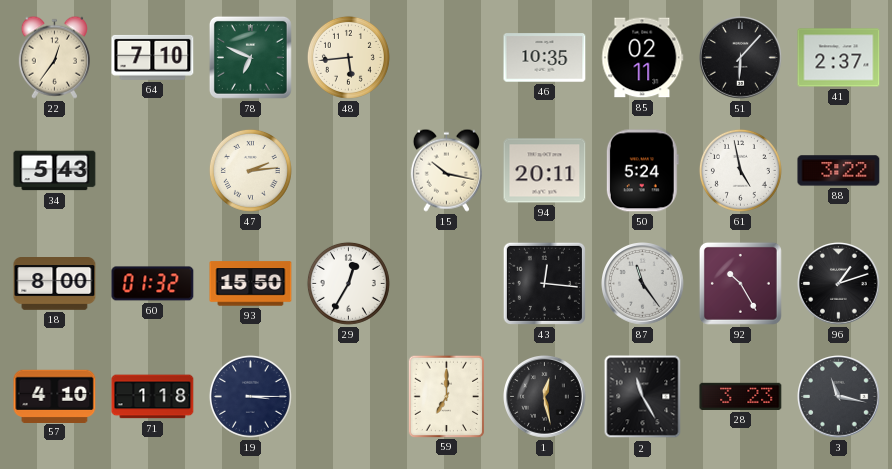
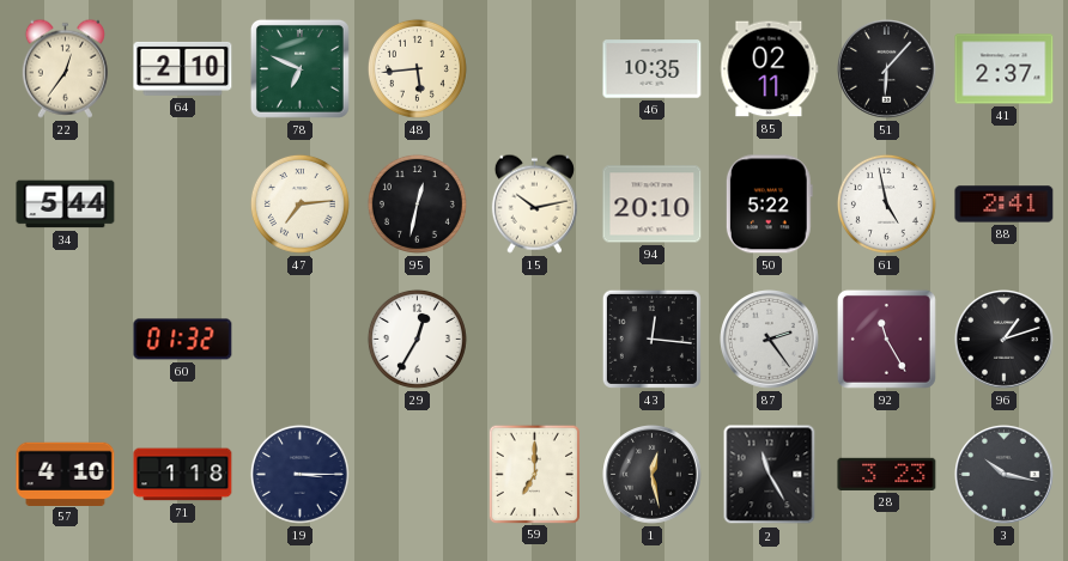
64: 7:10 -> 2:10 (183, 68)
34: 5:43 -> 5:44 (66, 205)
47: 2:14 -> 7:14 (299, 203)
95: none -> 12:32 (417, 203)
15: 10:17 -> 10:13 (534, 203)
94: 20:11 -> 20:10 (653, 205)
50: 5:24 -> 5:22 (769, 205)
88: 3:22 -> 2:41 (1005, 205)
18: 8:00 -> none (55, 284)
93: 15:50 -> none (251, 284)
87: 11:24 -> 2:24 (770, 340)
92: 10:25 -> 11:25 (886, 339)
3: 11:17 -> 10:17 (1005, 475)
